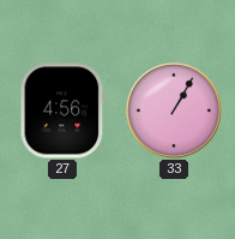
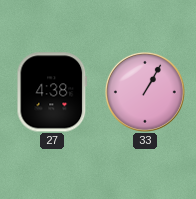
27: 4:56 -> 4:38 (52, 92)
